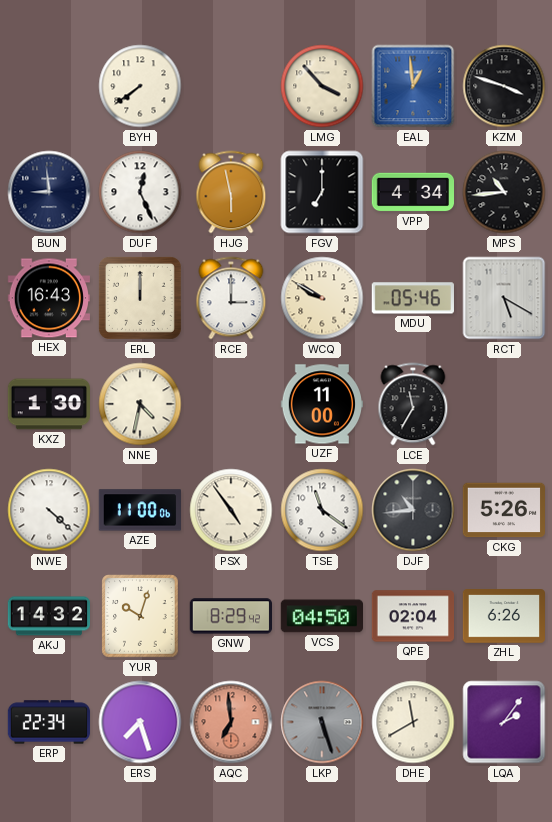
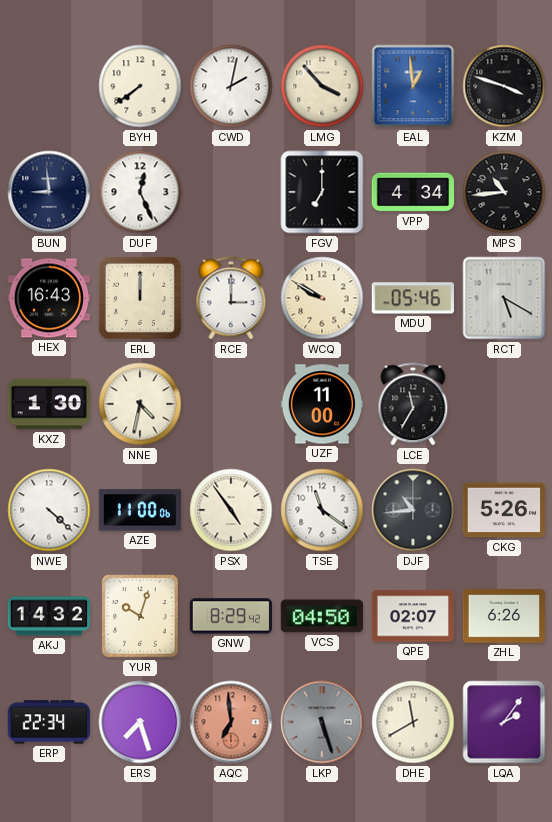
CWD: none -> 2:02 (231, 86)
HJG: 5:58 -> none (231, 192)
QPE: 02:04 -> 02:07 (412, 616)
